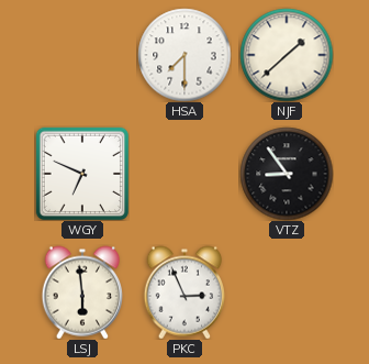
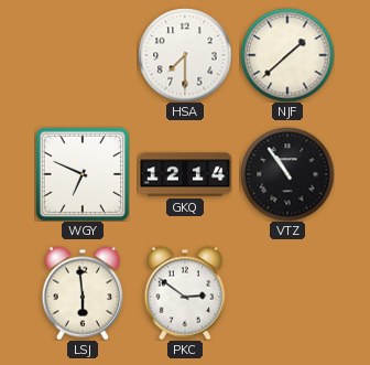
GKQ: none -> 12:14 (185, 174)
VTZ: 8:54 -> 10:54 (287, 174)
PKC: 2:56 -> 2:51 (184, 293)
